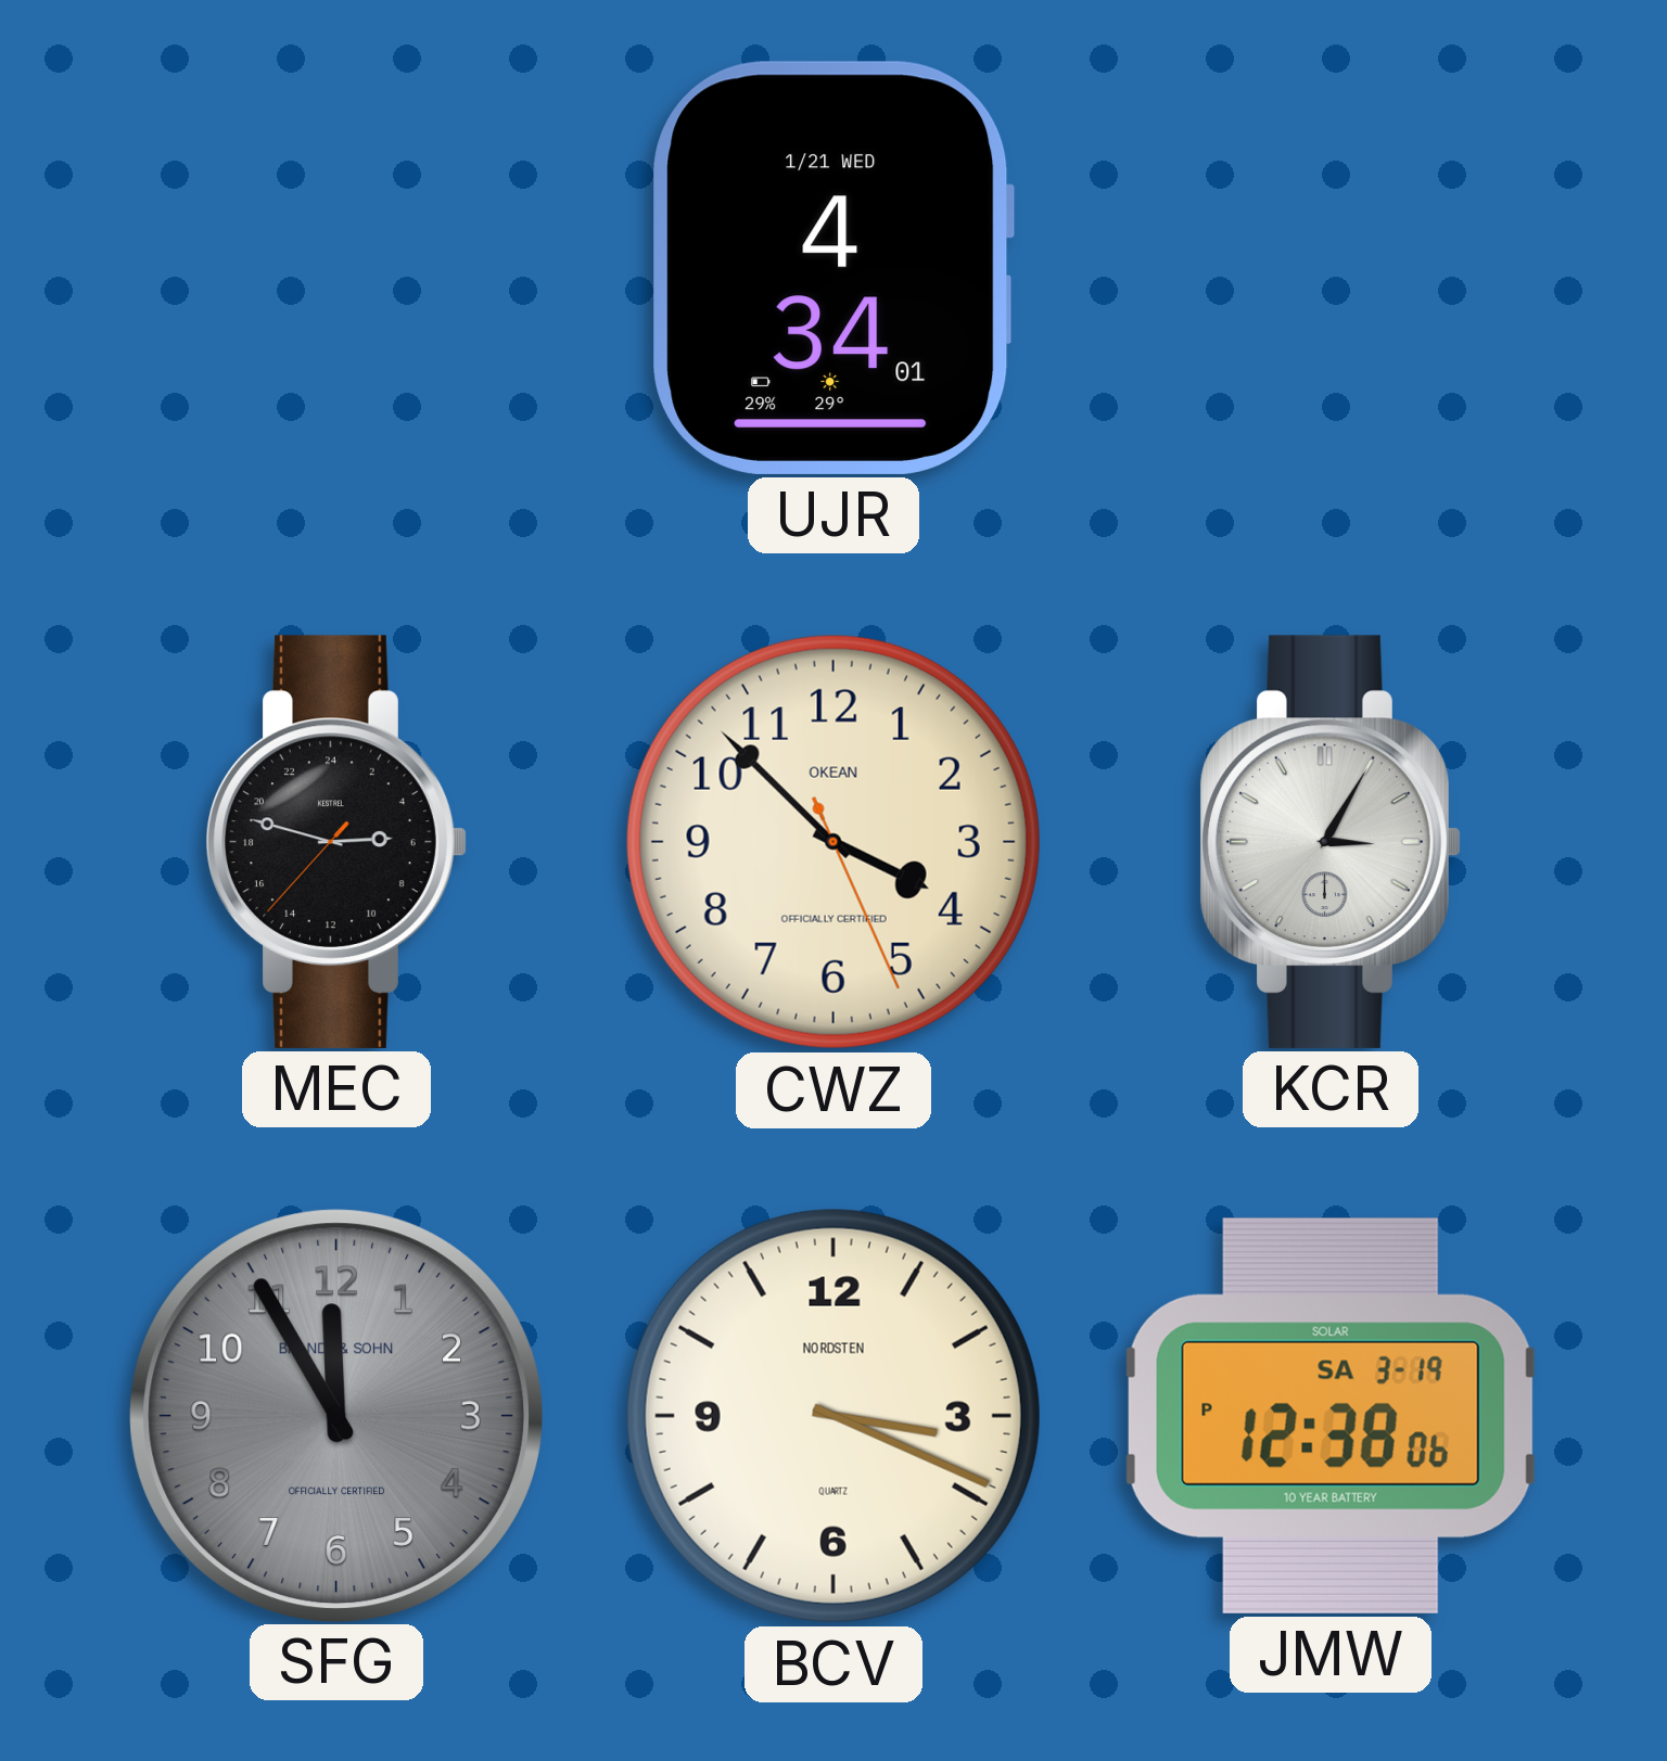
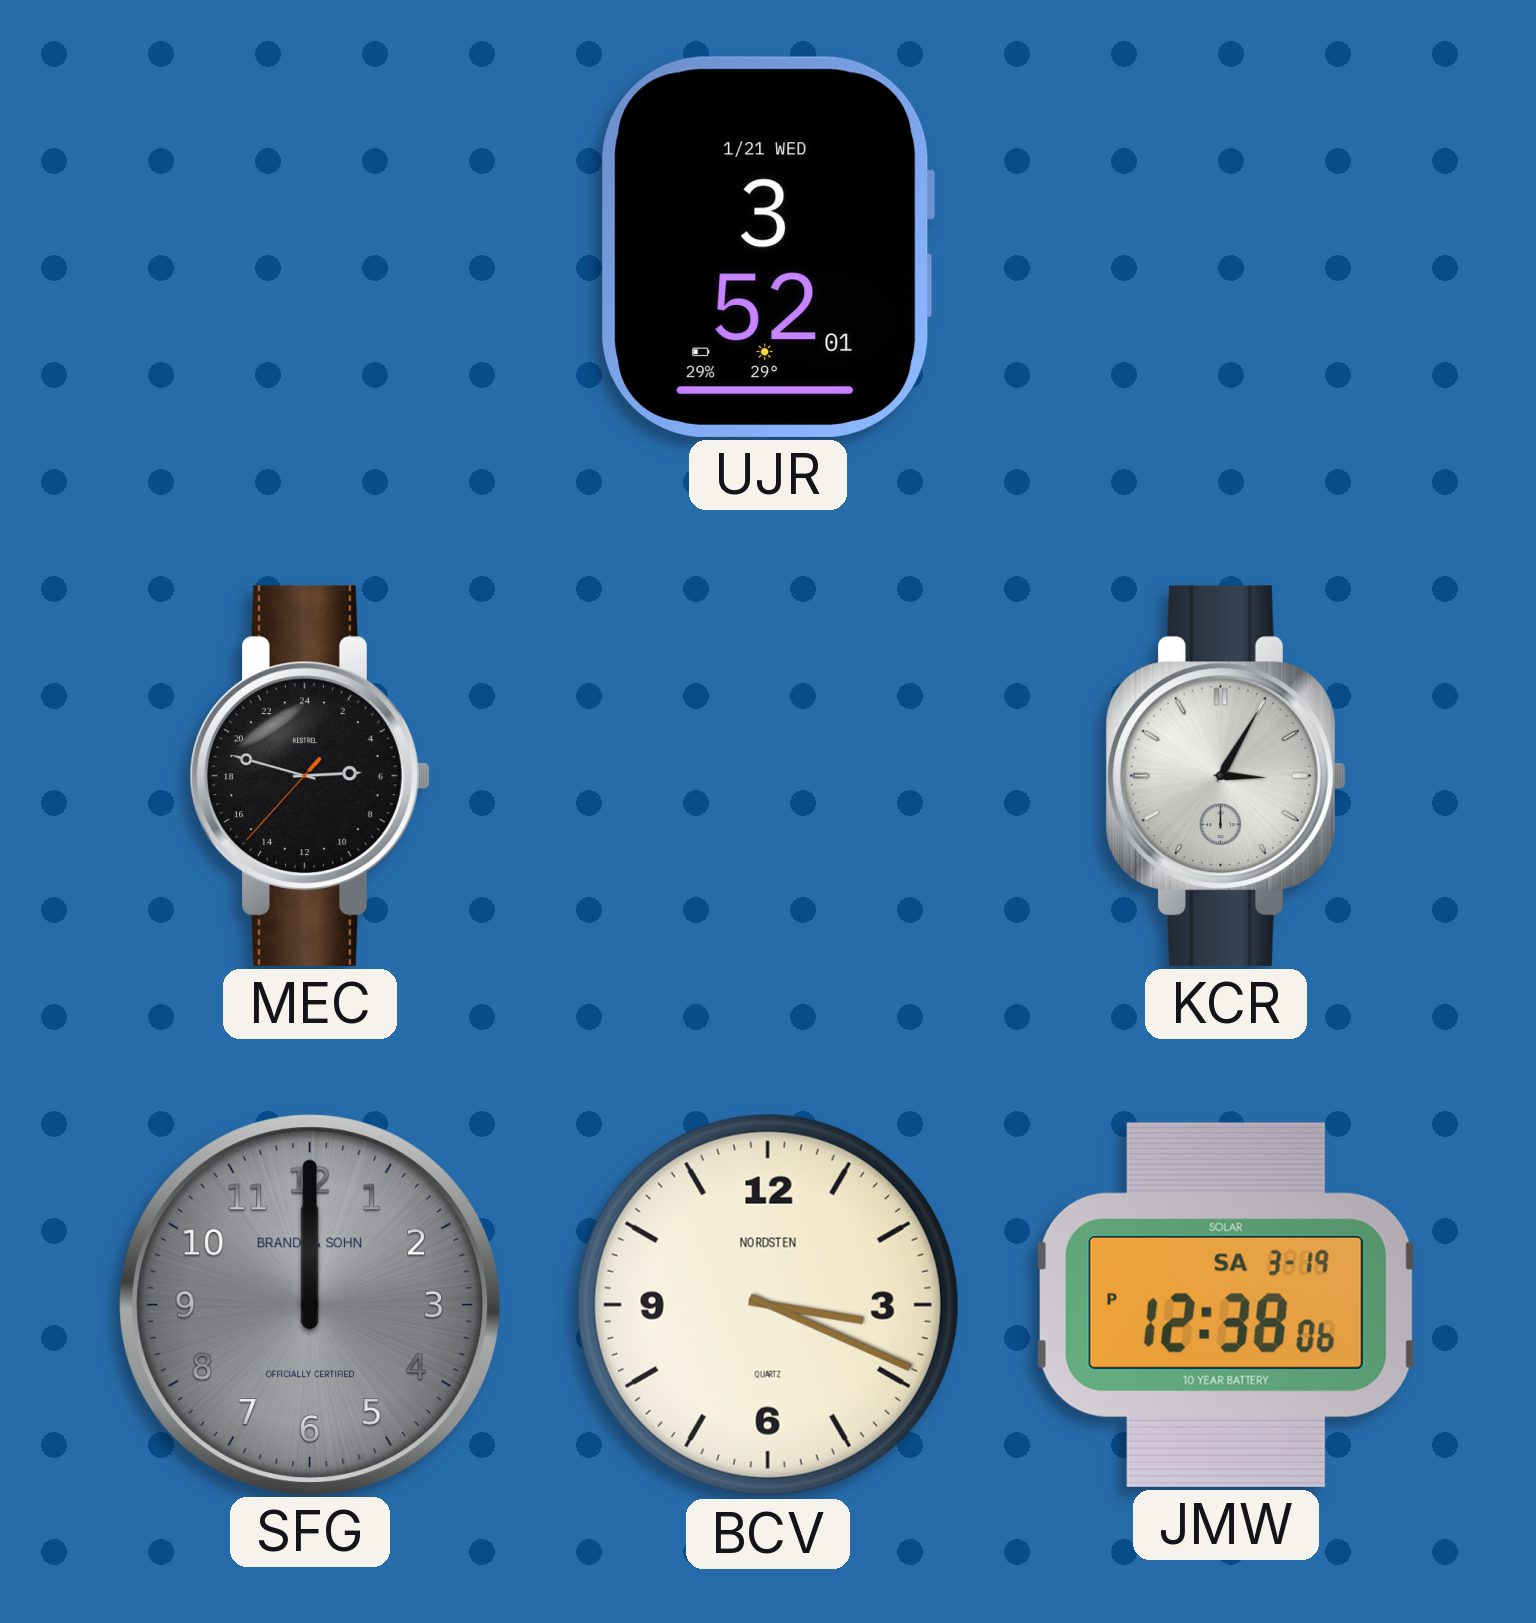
UJR: 4:34 -> 3:52 (768, 247)
CWZ: 3:52 -> none (833, 842)
SFG: 11:55 -> 12:00 (309, 1304)
